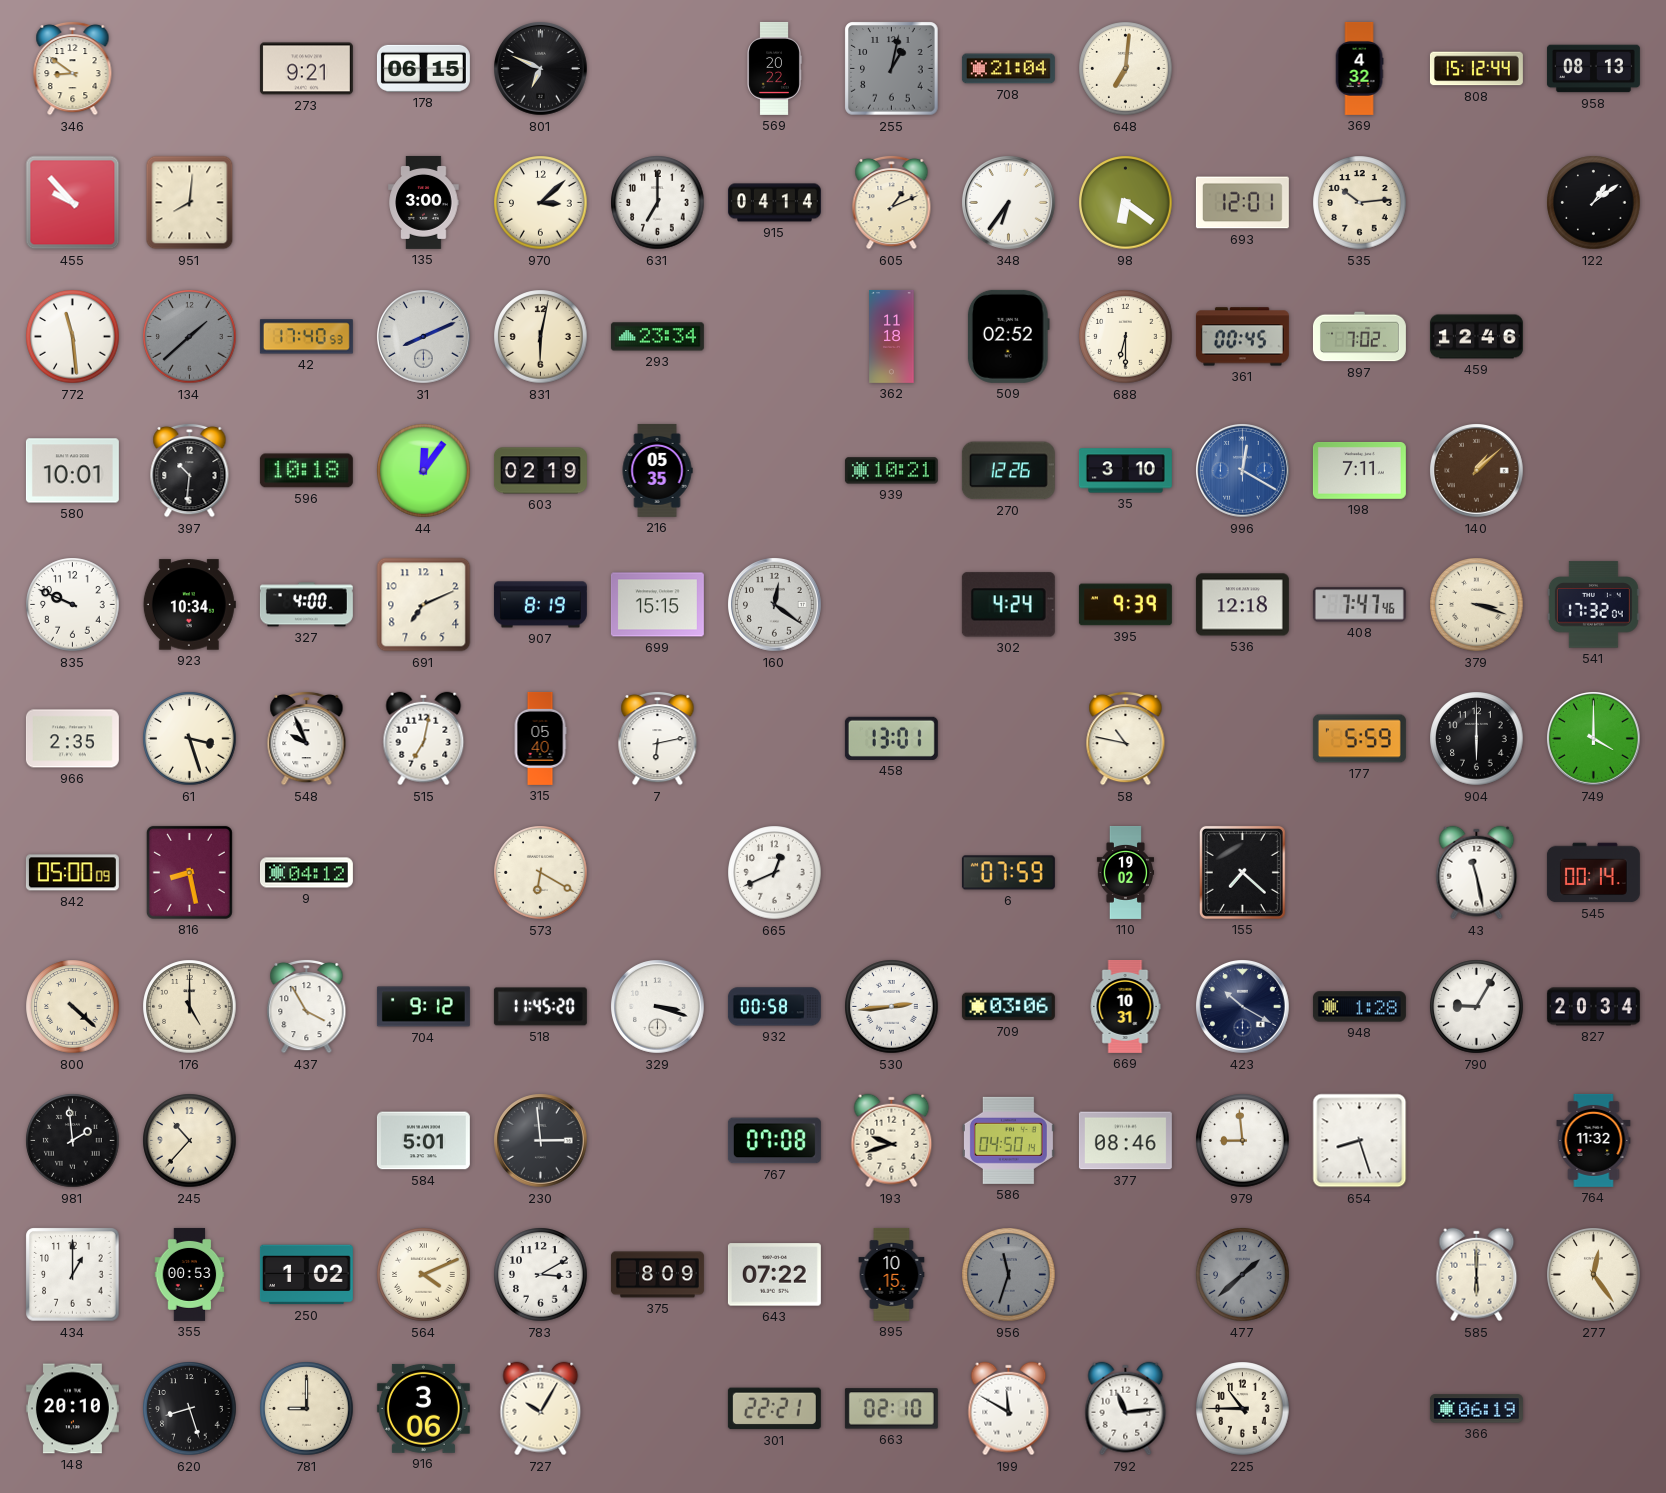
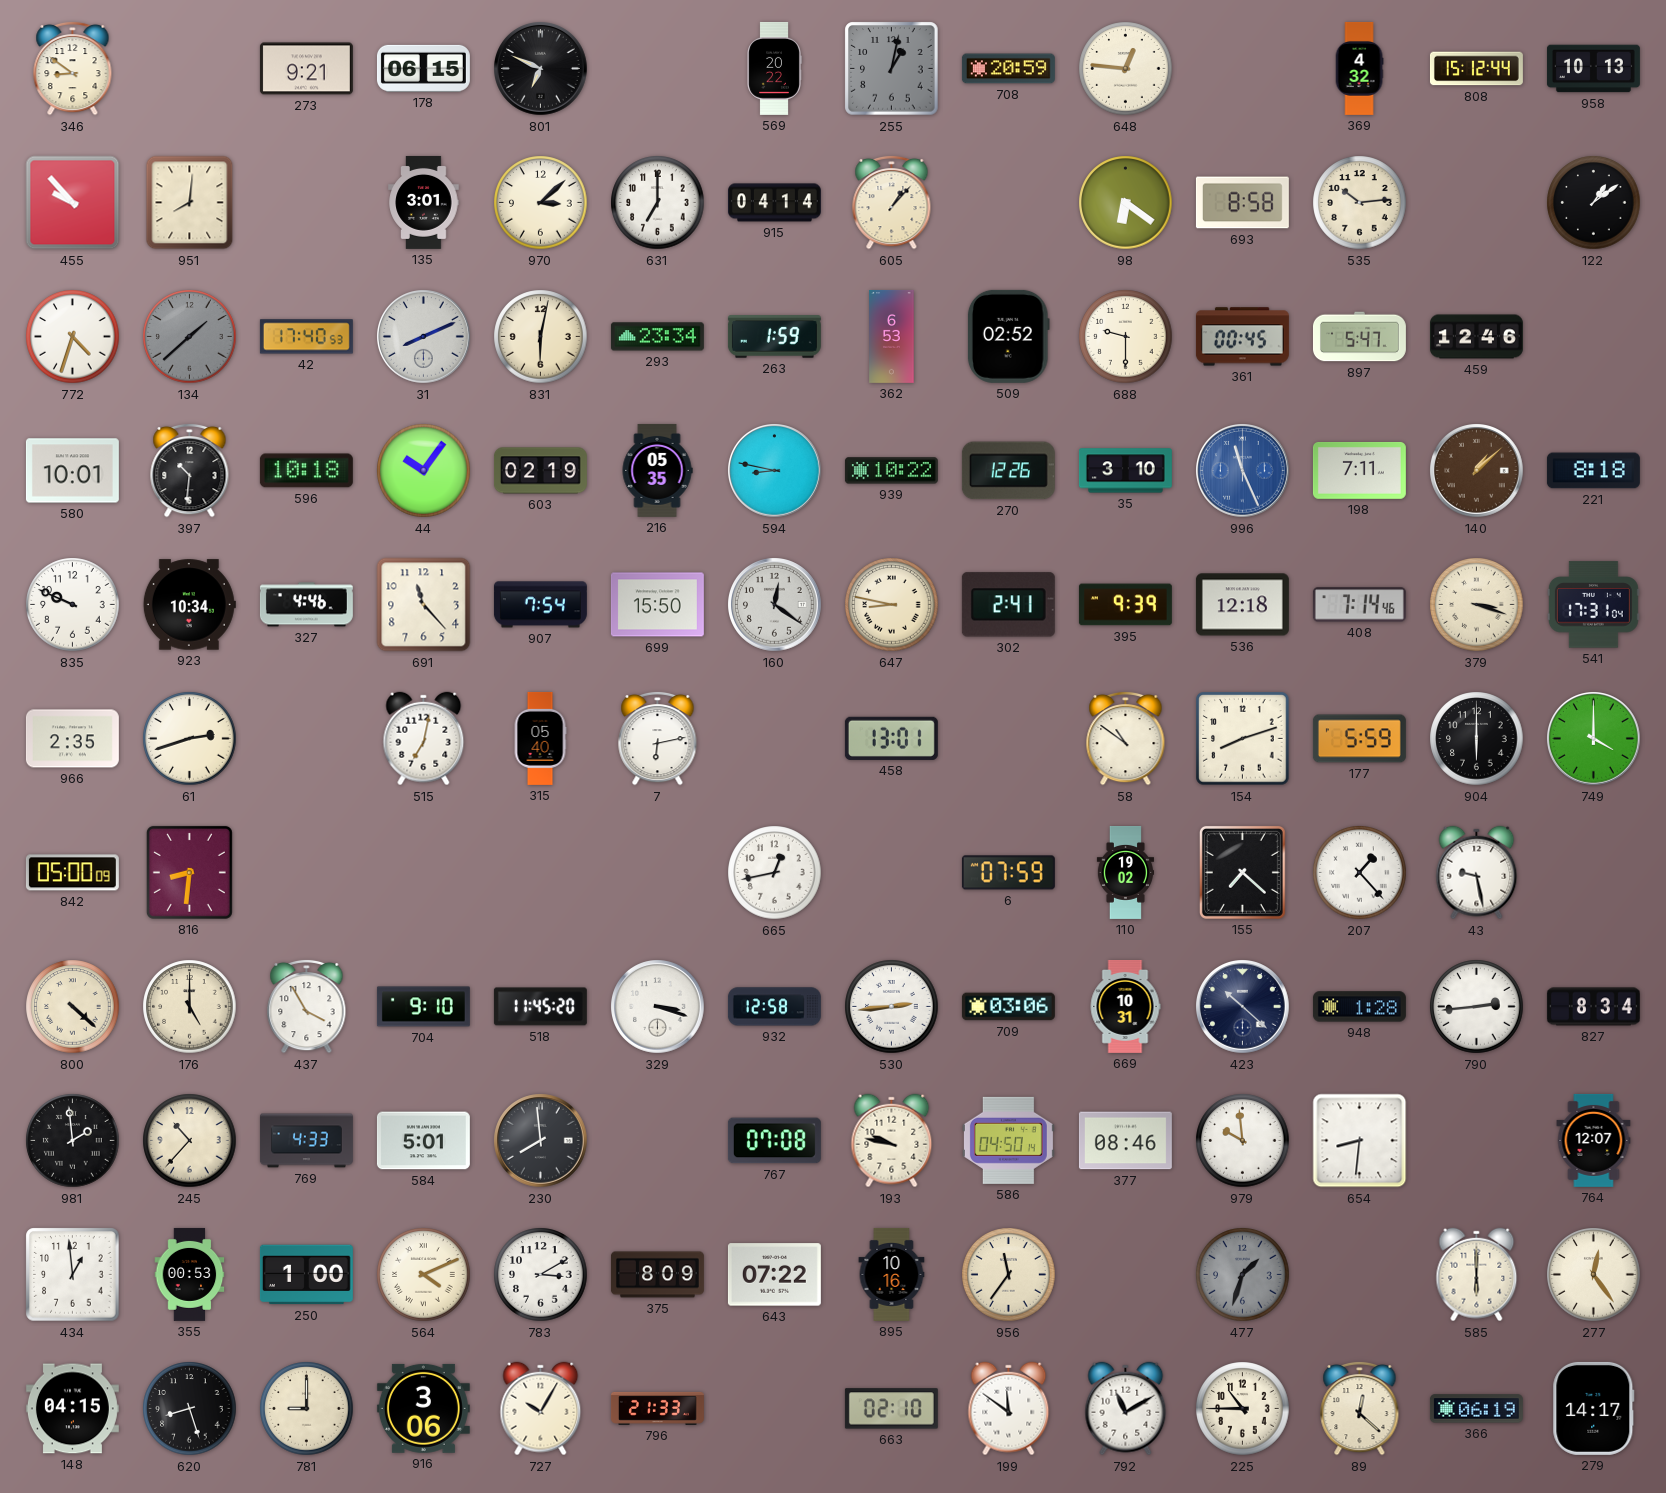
708: 21:04 -> 20:59 (1008, 69)
648: 7:01 -> 12:46 (1126, 69)
958: 08:13 -> 10:13 (1593, 69)
135: 3:00 -> 3:01 (424, 202)
605: 1:11 -> 1:07 (892, 202)
348: 6:36 -> none (1009, 203)
693: 12:01 -> 8:58 (1242, 203)
772: 11:29 -> 4:33 (73, 337)
263: none -> 1:59 (774, 337)
362: 11:18 -> 6:53 (892, 336)
688: 6:30 -> 9:30 (1126, 337)
897: 7:02 -> 5:47 (1359, 337)
44: 12:06 -> 10:06 (424, 471)
594: none -> 8:47 (775, 471)
939: 10:21 -> 10:22 (891, 471)
996: 12:20 -> 11:26 (1243, 471)
221: none -> 8:18 (1593, 471)
327: 4:00 -> 4:46 (306, 605)
691: 7:11 -> 11:23 (424, 605)
907: 8:19 -> 7:54 (540, 605)
699: 15:15 -> 15:50 (657, 605)
647: none -> 8:47 (892, 605)
302: 4:24 -> 2:41 (1008, 605)
408: 7:47 -> 7:14 (1359, 605)
541: 17:32 -> 17:31 (1593, 605)
61: 3:27 -> 2:42 (190, 739)
548: 9:56 -> none (307, 738)
58: 10:47 -> 10:51 (1126, 738)
154: none -> 8:12 (1243, 739)
816: 8:28 -> 8:31 (189, 872)
9: 04:12 -> none (306, 873)
573: 6:20 -> none (541, 873)
665: 12:41 -> 12:43 (775, 873)
207: none -> 1:23 (1360, 873)
43: 11:28 -> 9:28 (1477, 873)
545: 00:14 -> none (1593, 873)
704: 9:12 -> 9:10 (423, 1007)
932: 00:58 -> 12:58 (774, 1007)
423: 10:20 -> 10:22 (1243, 1007)
790: 9:05 -> 2:44 (1477, 1007)
827: 20:34 -> 8:34 (1593, 1007)
769: none -> 4:33 (306, 1141)
230: 2:59 -> 7:59 (541, 1141)
193: 9:42 -> 9:47 (892, 1141)
979: 8:59 -> 9:59 (1243, 1141)
654: 8:27 -> 8:31 (1360, 1141)
764: 11:32 -> 12:07 (1594, 1140)
434: 1:00 -> 12:59 (73, 1275)
250: 1:02 -> 1:00 (306, 1275)
895: 10:15 -> 10:16 (892, 1274)
956: 11:33 -> 11:36 (1009, 1275)
956 dial: grey -> cream (1009, 1275)
477: 1:38 -> 1:33 (1243, 1275)
148: 20:10 -> 04:15 (72, 1409)
796: none -> 21:33 (657, 1408)
301: 22:21 -> none (774, 1409)
199: 11:50 -> 11:51 (1009, 1409)
792: 11:14 -> 11:10 (1126, 1409)
89: none -> 12:22 (1360, 1408)
279: none -> 14:17 (1594, 1408)
